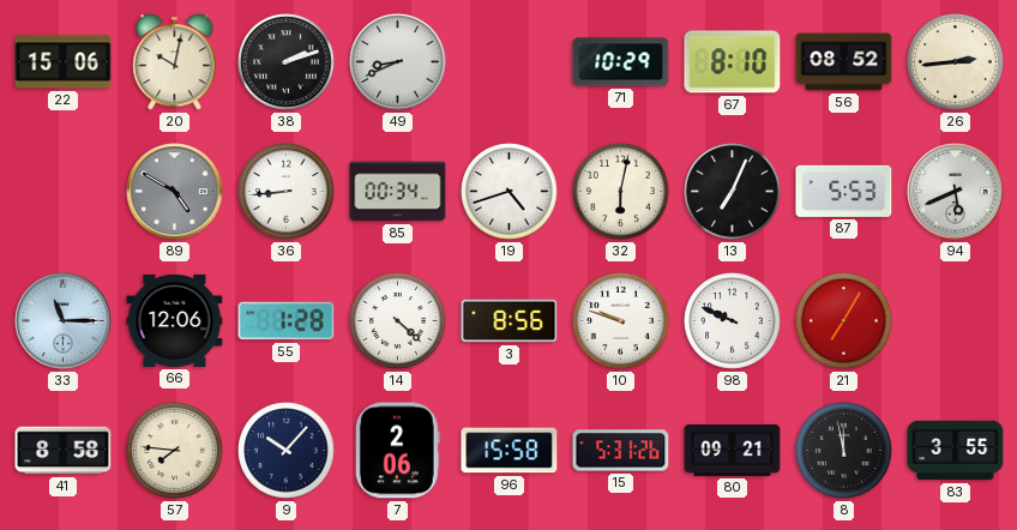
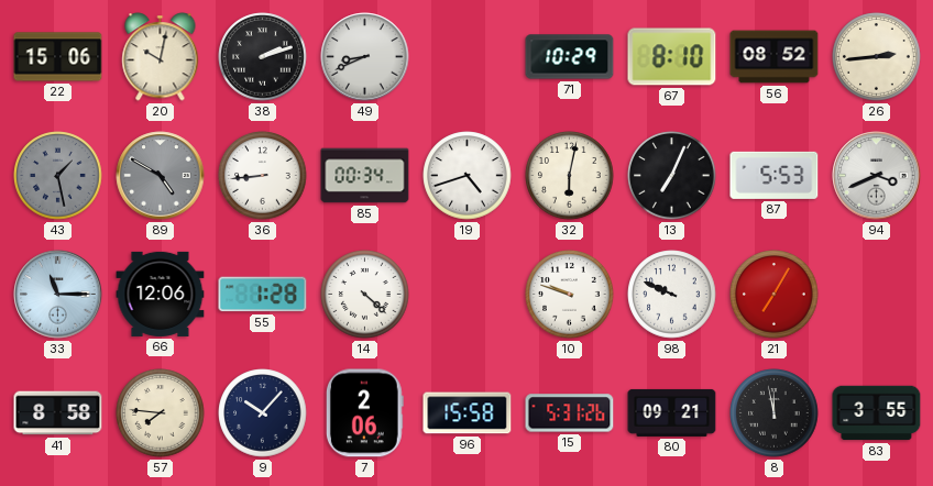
43: none -> 1:28 (58, 176)
94: 5:41 -> 3:41 (877, 176)
3: 8:56 -> none (510, 321)
